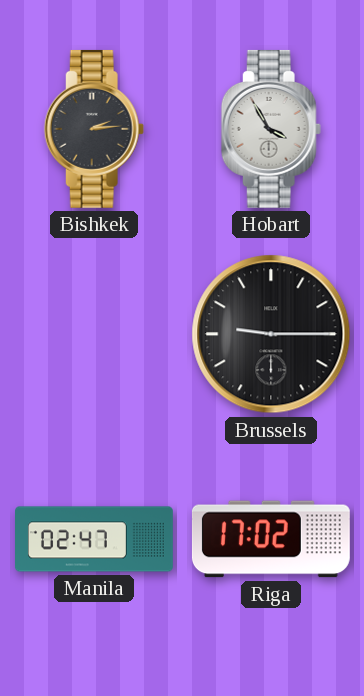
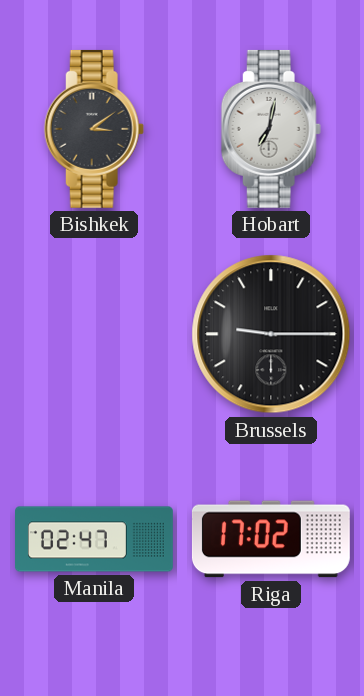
Bishkek: 2:14 -> 3:09 (94, 129)
Hobart: 3:55 -> 7:02 (271, 129)
